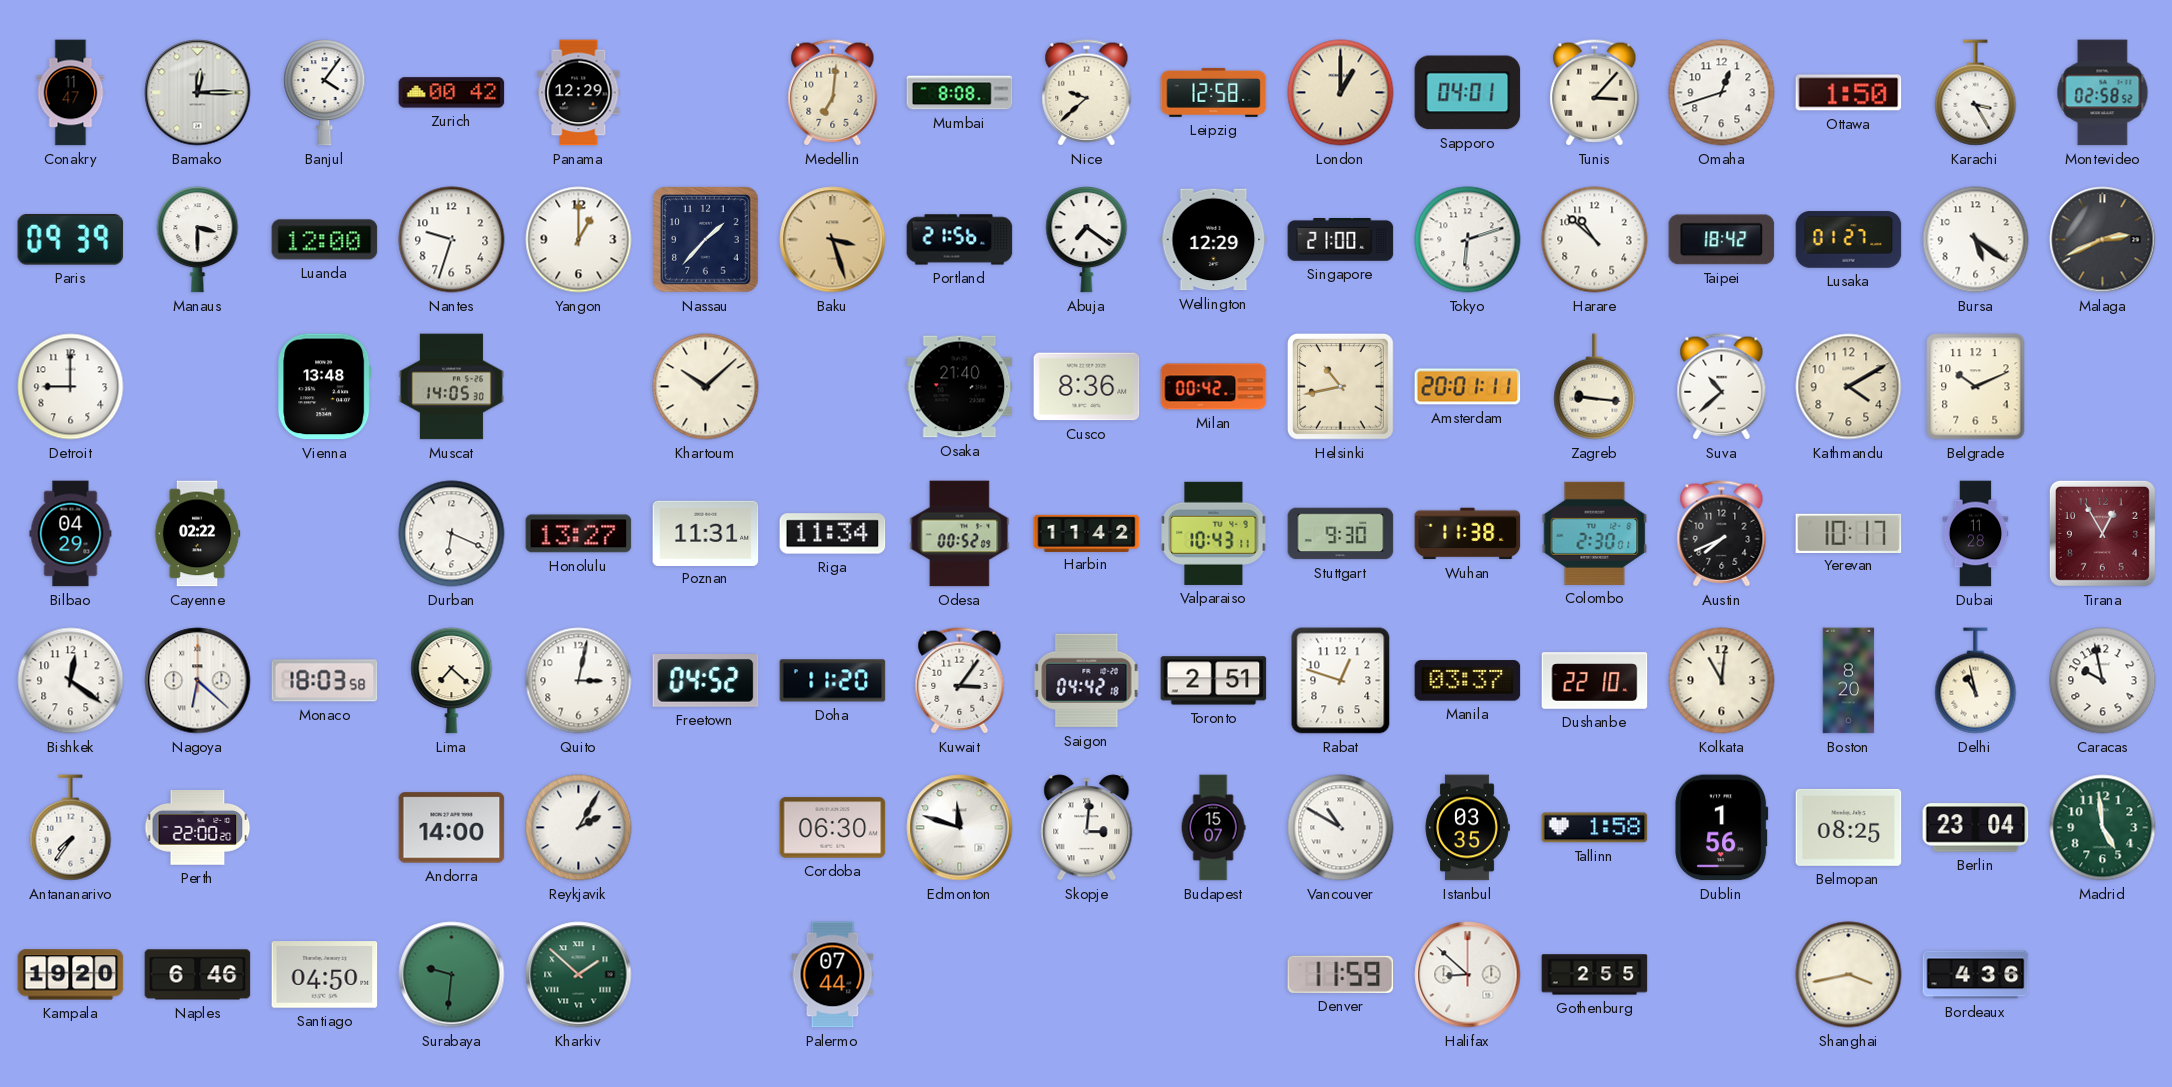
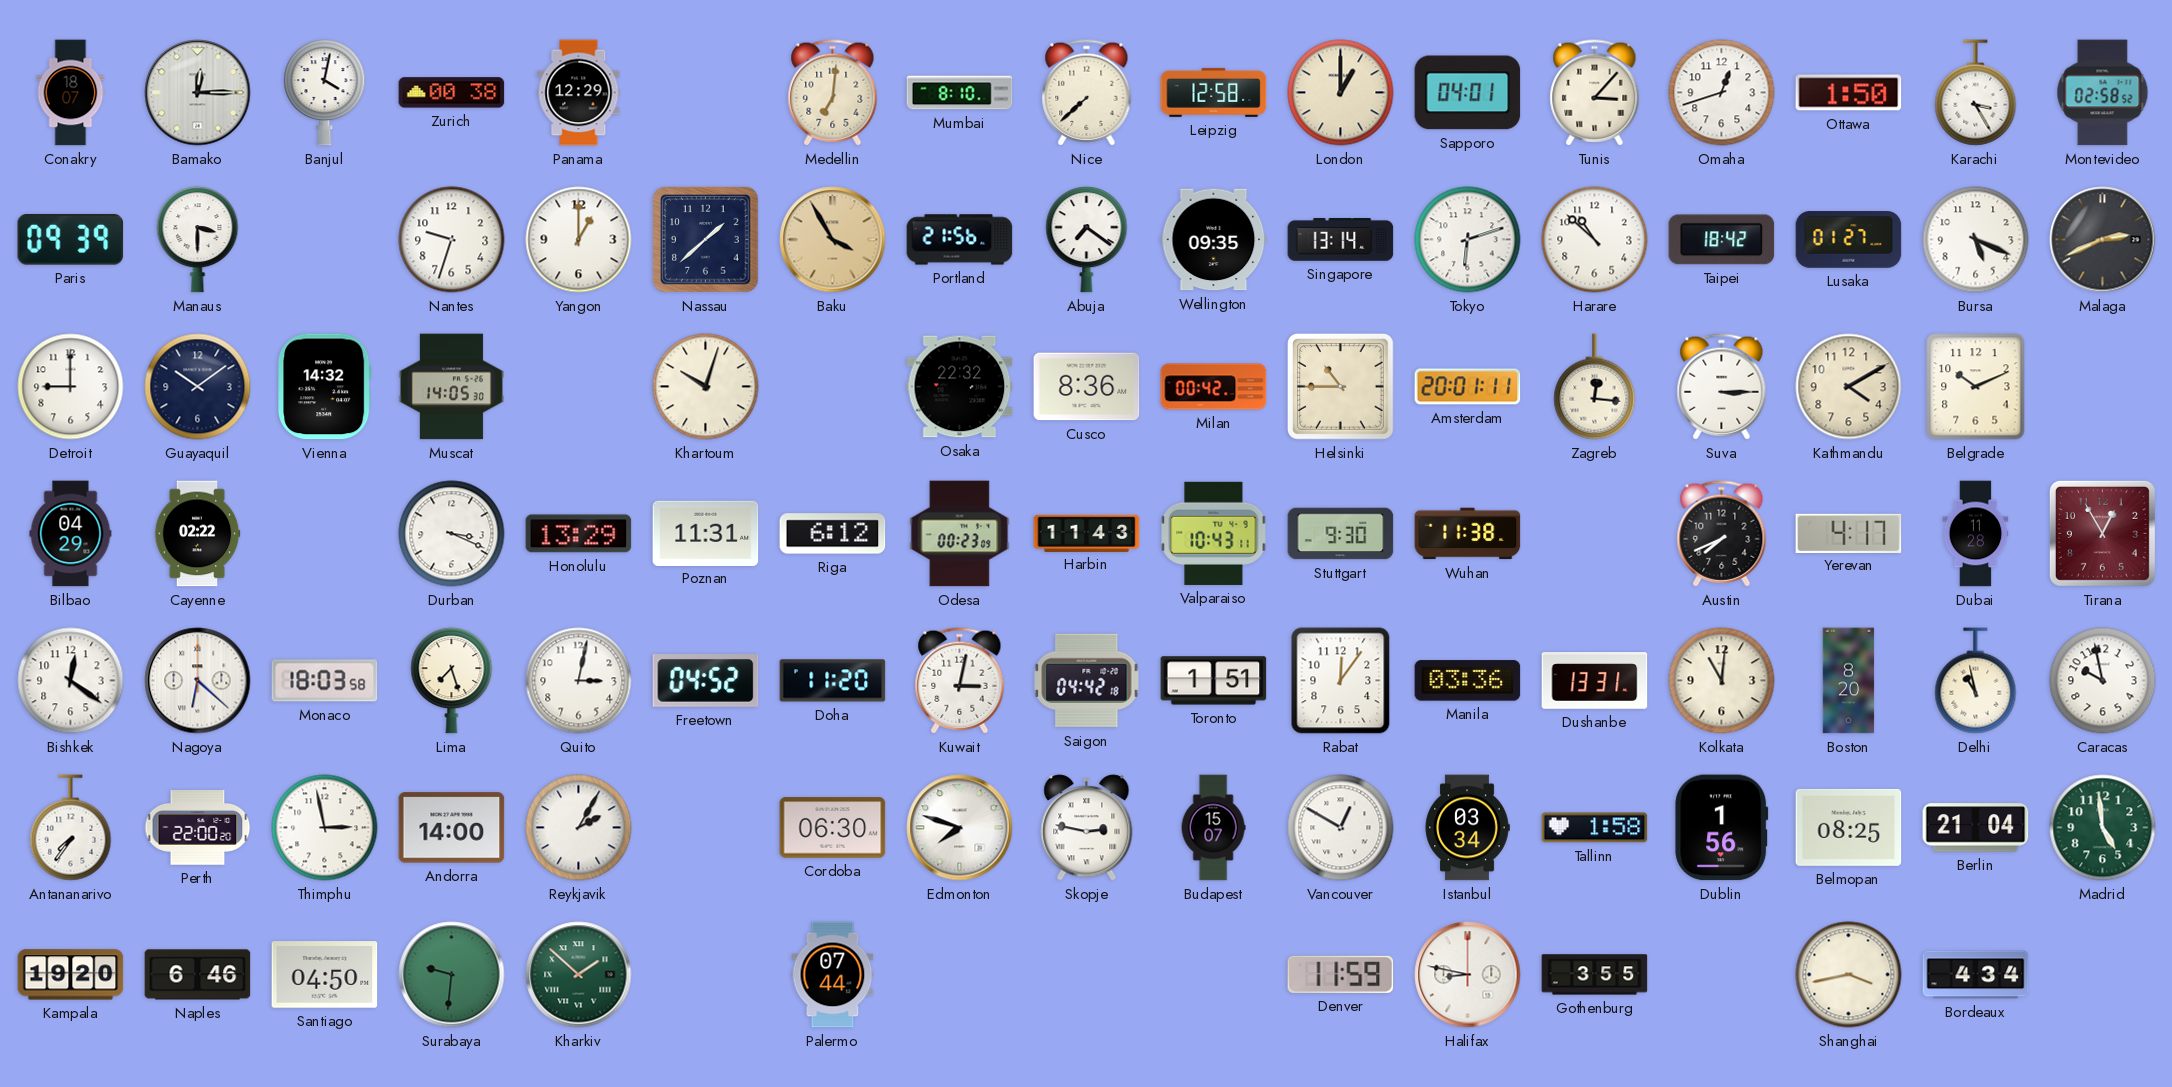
Conakry: 11:47 -> 18:07 (71, 93)
Banjul: 4:06 -> 4:02 (325, 93)
Zurich: 00:42 -> 00:38 (452, 93)
Mumbai: 8:08 -> 8:10 (960, 93)
Nice: 9:38 -> 7:38 (1087, 93)
Luanda: 12:00 -> none (325, 240)
Nassau: 1:37 -> 1:38 (706, 240)
Baku: 3:27 -> 3:55 (833, 240)
Wellington: 12:29 -> 09:35 (1214, 240)
Singapore: 21:00 -> 13:14 (1341, 240)
Bursa: 5:21 -> 5:19 (1976, 240)
Guayaquil: none -> 10:09 (198, 387)
Vienna: 13:48 -> 14:32 (325, 387)
Khartoum: 10:08 -> 10:03 (706, 387)
Osaka: 21:40 -> 22:32 (960, 387)
Helsinki: 10:43 -> 10:45 (1341, 387)
Zagreb: 9:16 -> 12:16 (1595, 387)
Suva: 10:38 -> 3:15 (1722, 387)
Durban: 6:19 -> 3:19 (452, 534)
Honolulu: 13:27 -> 13:29 (579, 534)
Riga: 11:34 -> 6:12 (833, 534)
Odesa: 00:52 -> 00:23 (960, 534)
Harbin: 11:42 -> 11:43 (1087, 533)
Colombo: 2:30 -> none (1595, 533)
Yerevan: 10:17 -> 4:17 (1849, 533)
Lima: 7:22 -> 7:27 (452, 681)
Kuwait: 3:06 -> 3:02 (960, 681)
Toronto: 2:51 -> 1:51 (1214, 681)
Rabat: 12:48 -> 12:06 (1341, 681)
Manila: 03:37 -> 03:36 (1468, 681)
Dushanbe: 22:10 -> 13:31 (1595, 681)
Thimphu: none -> 2:58 (325, 828)
Edmonton: 11:48 -> 7:48 (960, 828)
Skopje: 3:01 -> 2:47 (1087, 828)
Vancouver: 10:50 -> 12:50 (1341, 828)
Istanbul: 03:35 -> 03:34 (1467, 828)
Berlin: 23:04 -> 21:04 (1976, 828)
Halifax: 8:52 -> 8:47 (1468, 975)
Gothenburg: 2:55 -> 3:55 (1595, 975)
Bordeaux: 4:36 -> 4:34 (1976, 975)
